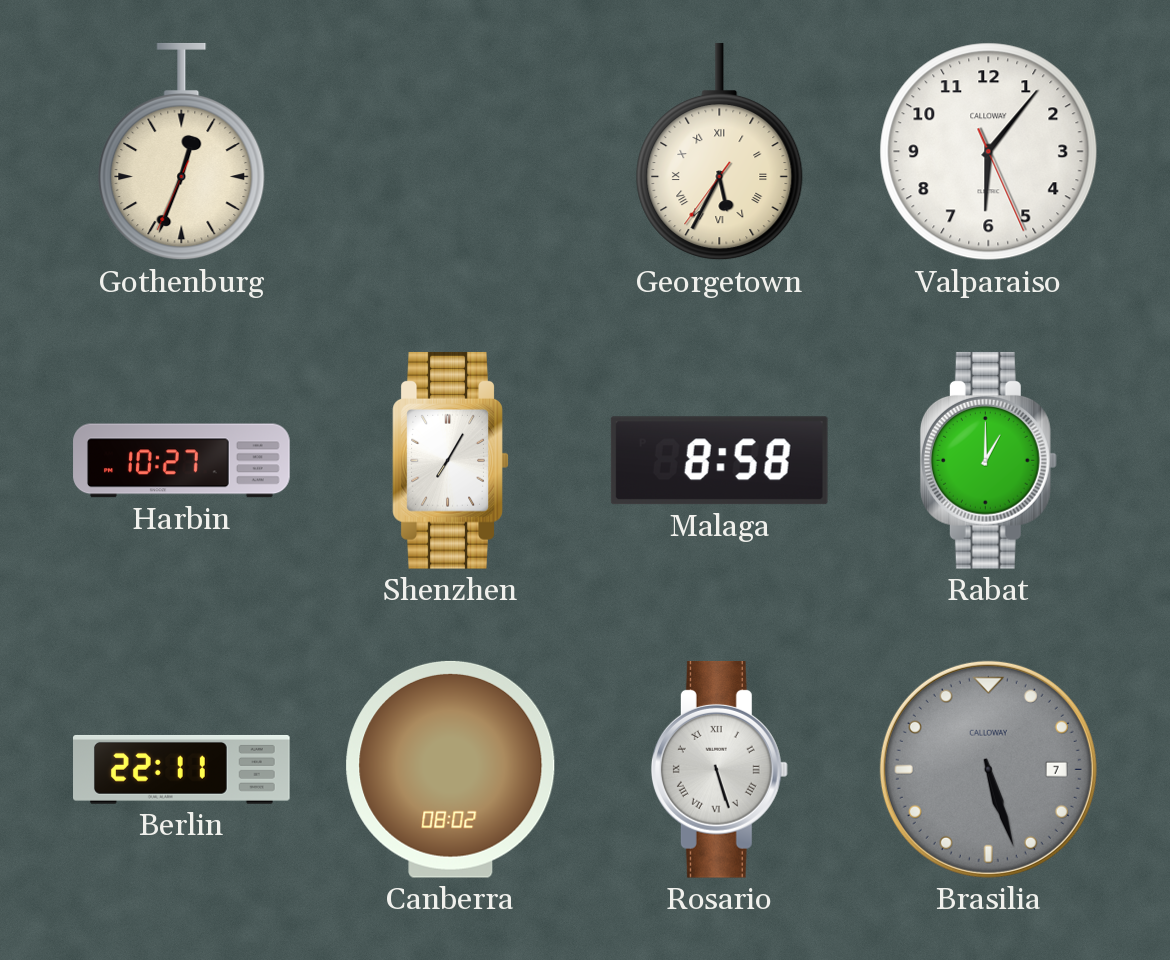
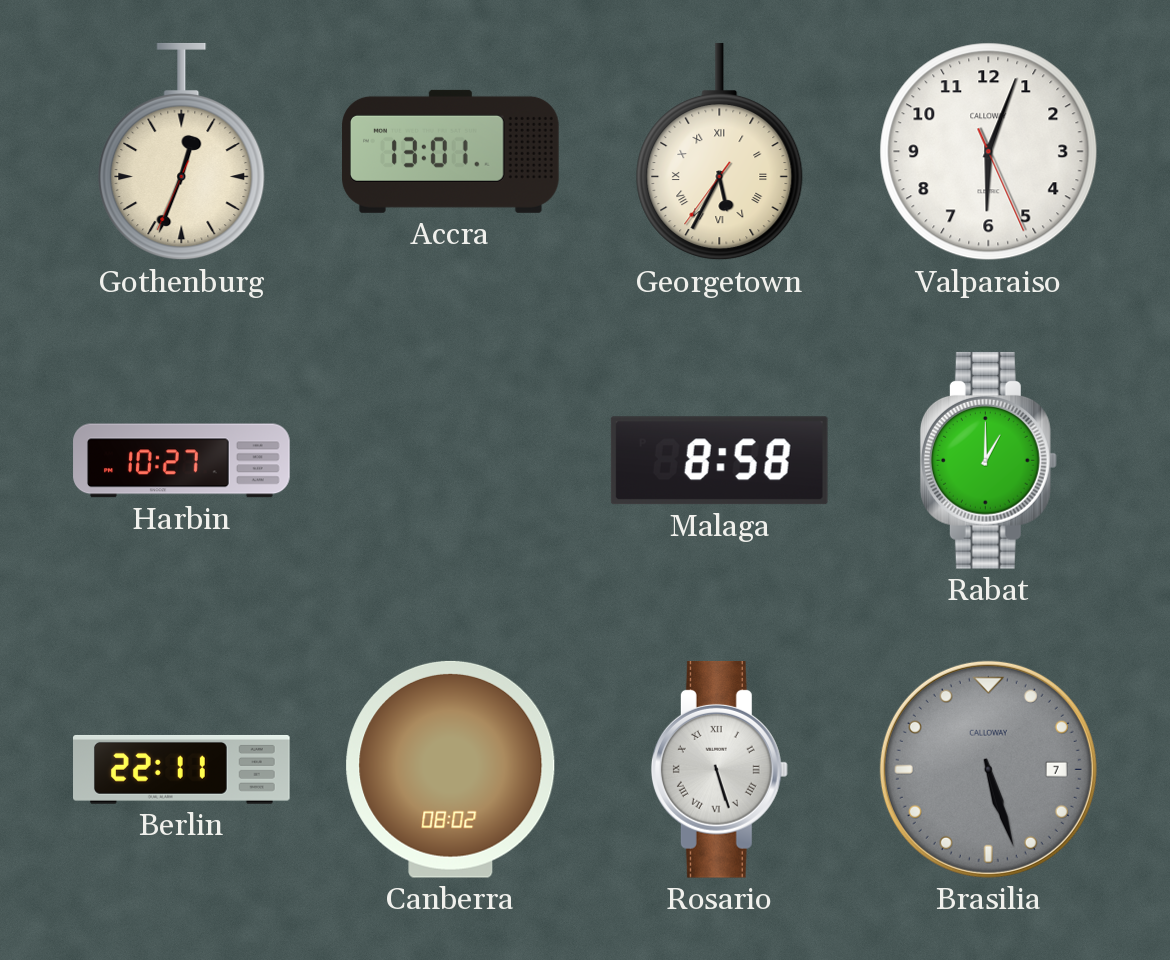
Accra: none -> 13:01 (451, 151)
Valparaiso: 6:06 -> 6:03 (989, 152)
Shenzhen: 7:05 -> none (451, 460)
